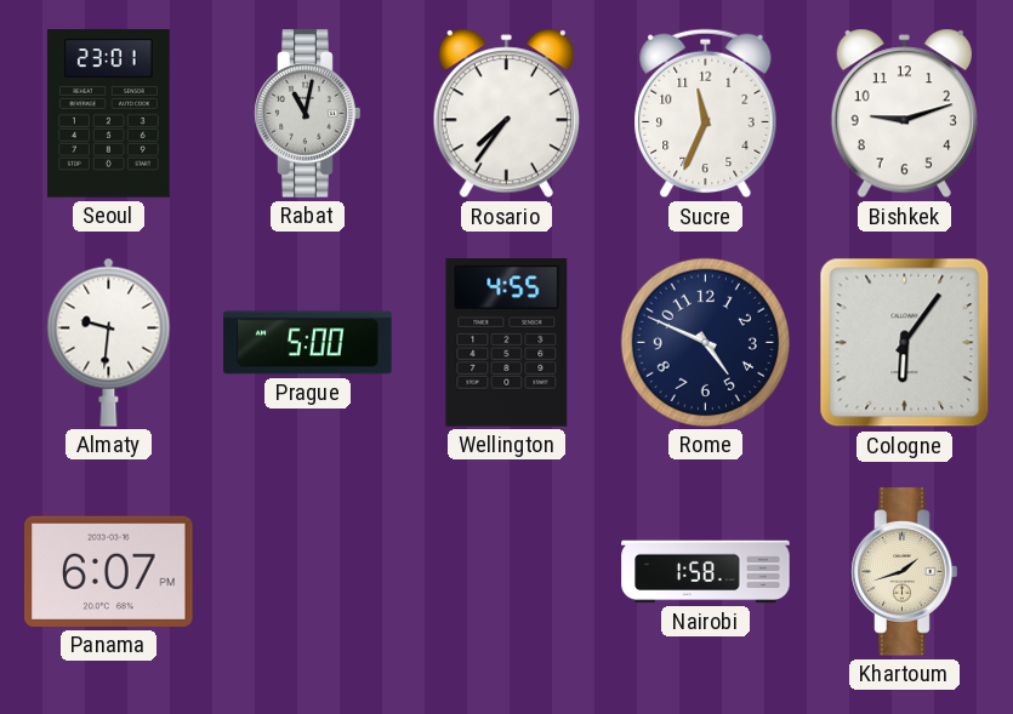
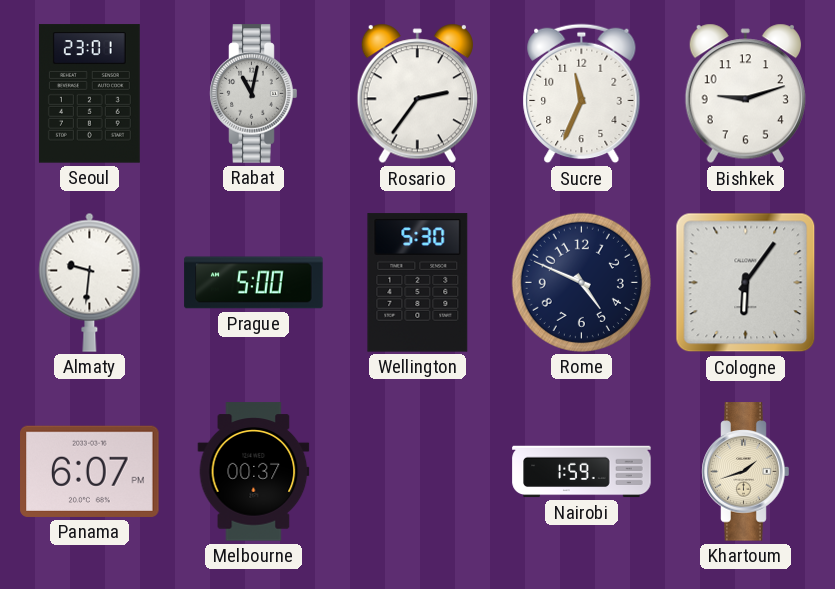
Rosario: 7:36 -> 2:36 (417, 94)
Wellington: 4:55 -> 5:30 (418, 283)
Melbourne: none -> 00:37 (254, 472)
Nairobi: 1:58 -> 1:59 (582, 472)
